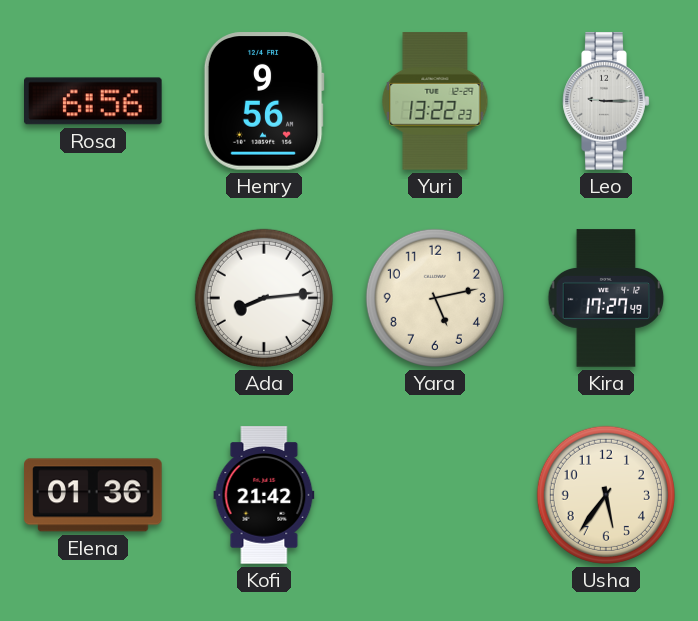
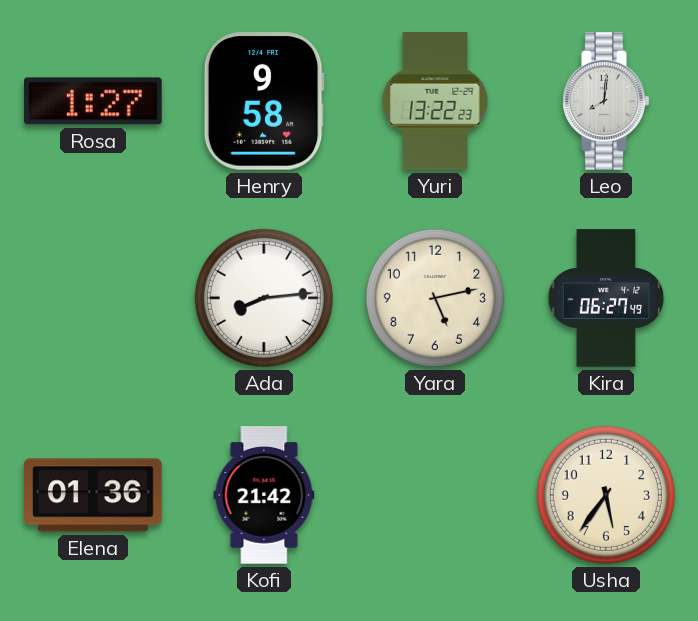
Rosa: 6:56 -> 1:27 (94, 101)
Henry: 9:56 -> 9:58 (264, 101)
Leo: 9:15 -> 8:01 (606, 101)
Kira: 17:27 -> 06:27 (606, 298)
